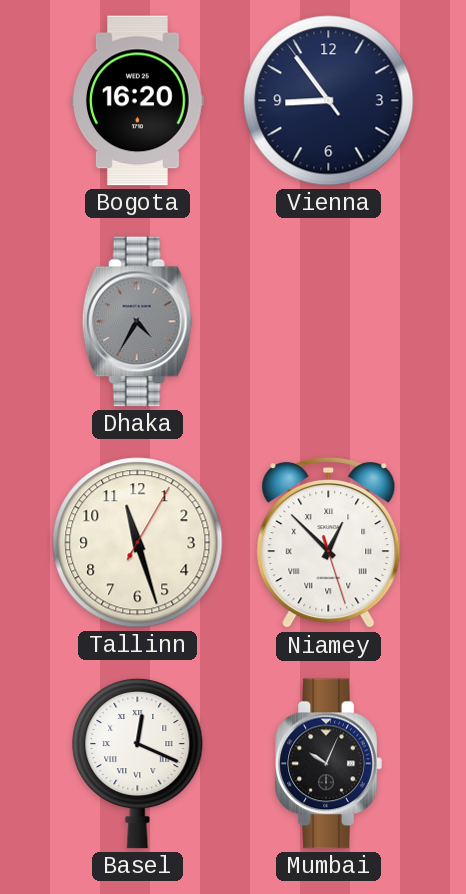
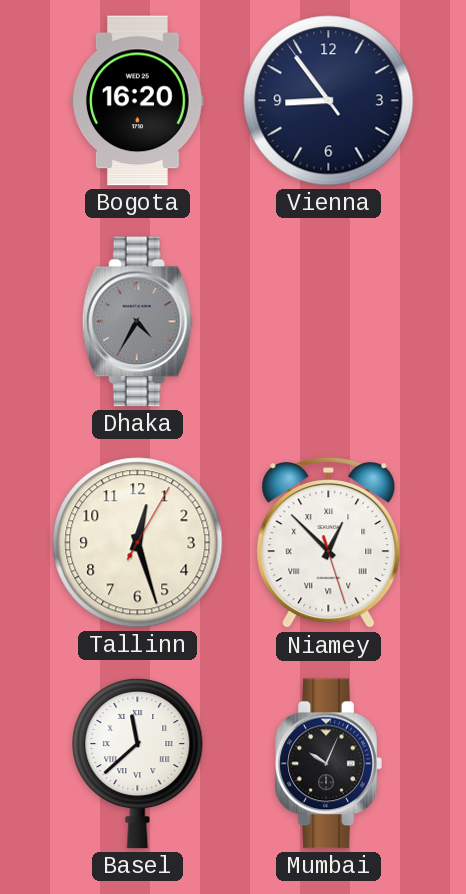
Tallinn: 11:27 -> 12:27 (138, 543)
Basel: 12:19 -> 11:38 (138, 763)
